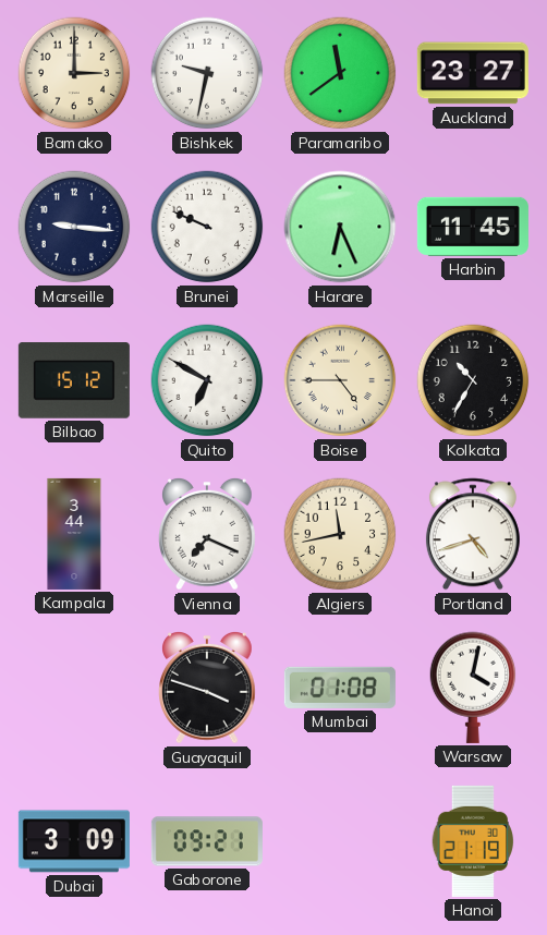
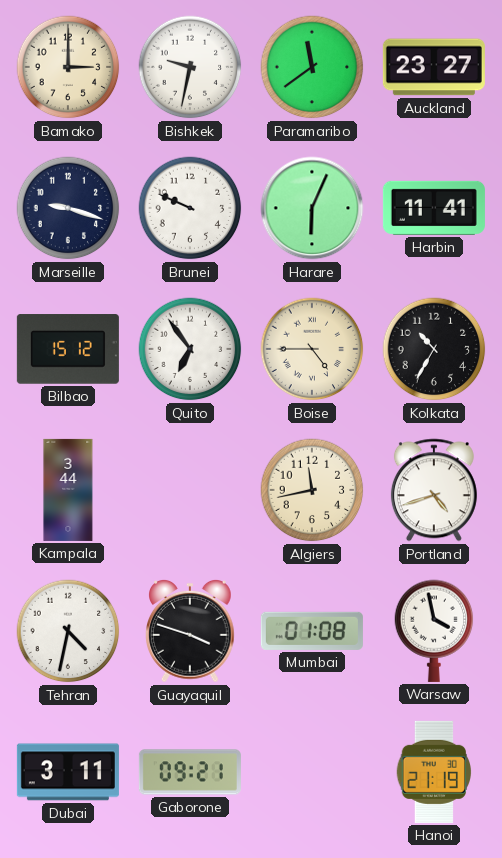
Marseille: 9:16 -> 9:18 (68, 208)
Harare: 6:26 -> 6:04 (312, 208)
Harbin: 11:45 -> 11:41 (434, 208)
Quito: 6:50 -> 6:54 (190, 349)
Vienna: 7:19 -> none (208, 534)
Tehran: none -> 4:32 (68, 631)
Warsaw: 4:02 -> 3:58 (434, 631)
Dubai: 3:09 -> 3:11 (68, 772)
